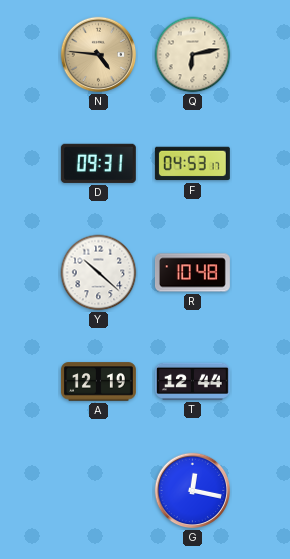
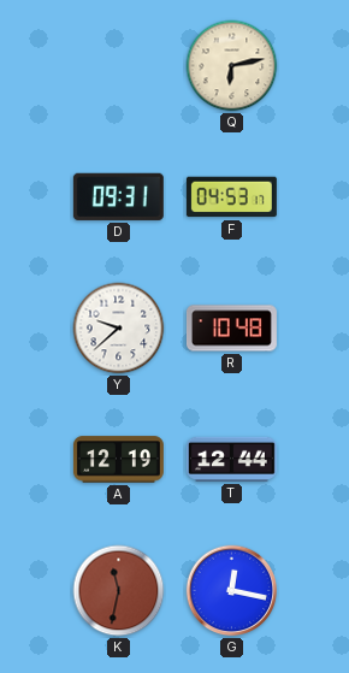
N: 4:46 -> none (99, 55)
Y: 10:22 -> 9:38 (119, 329)
K: none -> 11:32 (119, 591)
